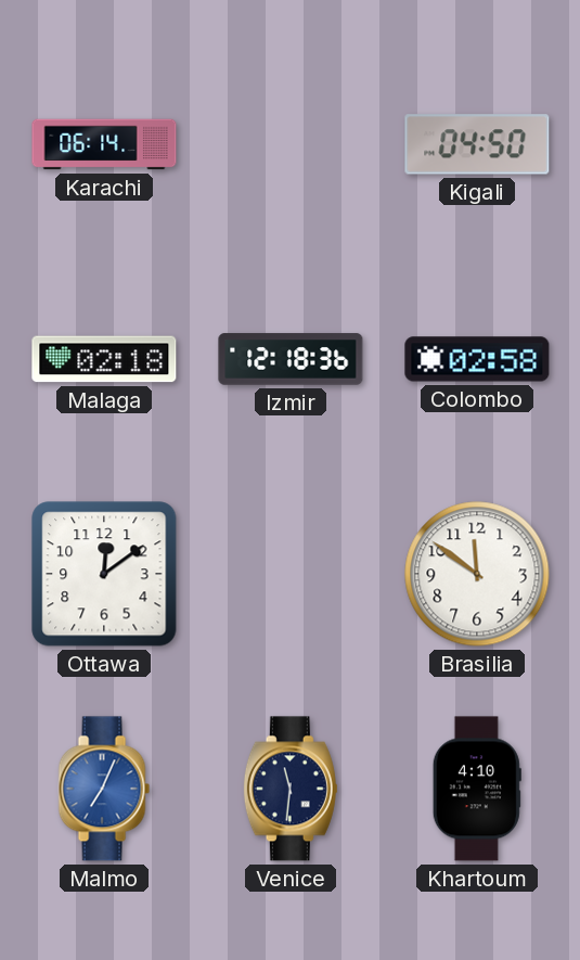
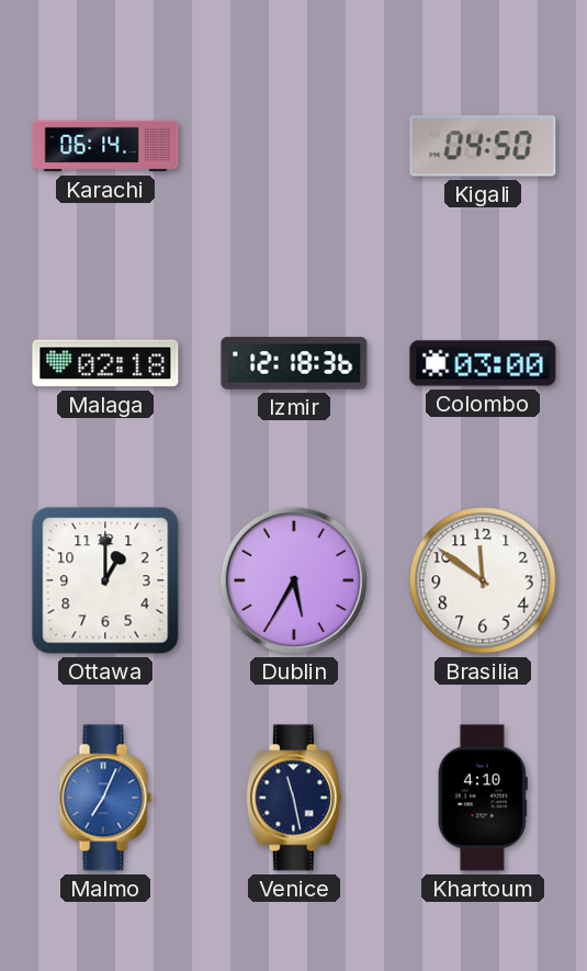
Colombo: 02:58 -> 03:00 (483, 363)
Ottawa: 12:09 -> 1:00 (105, 580)
Dublin: none -> 5:35 (294, 580)
Venice: 11:31 -> 11:28 (294, 798)
